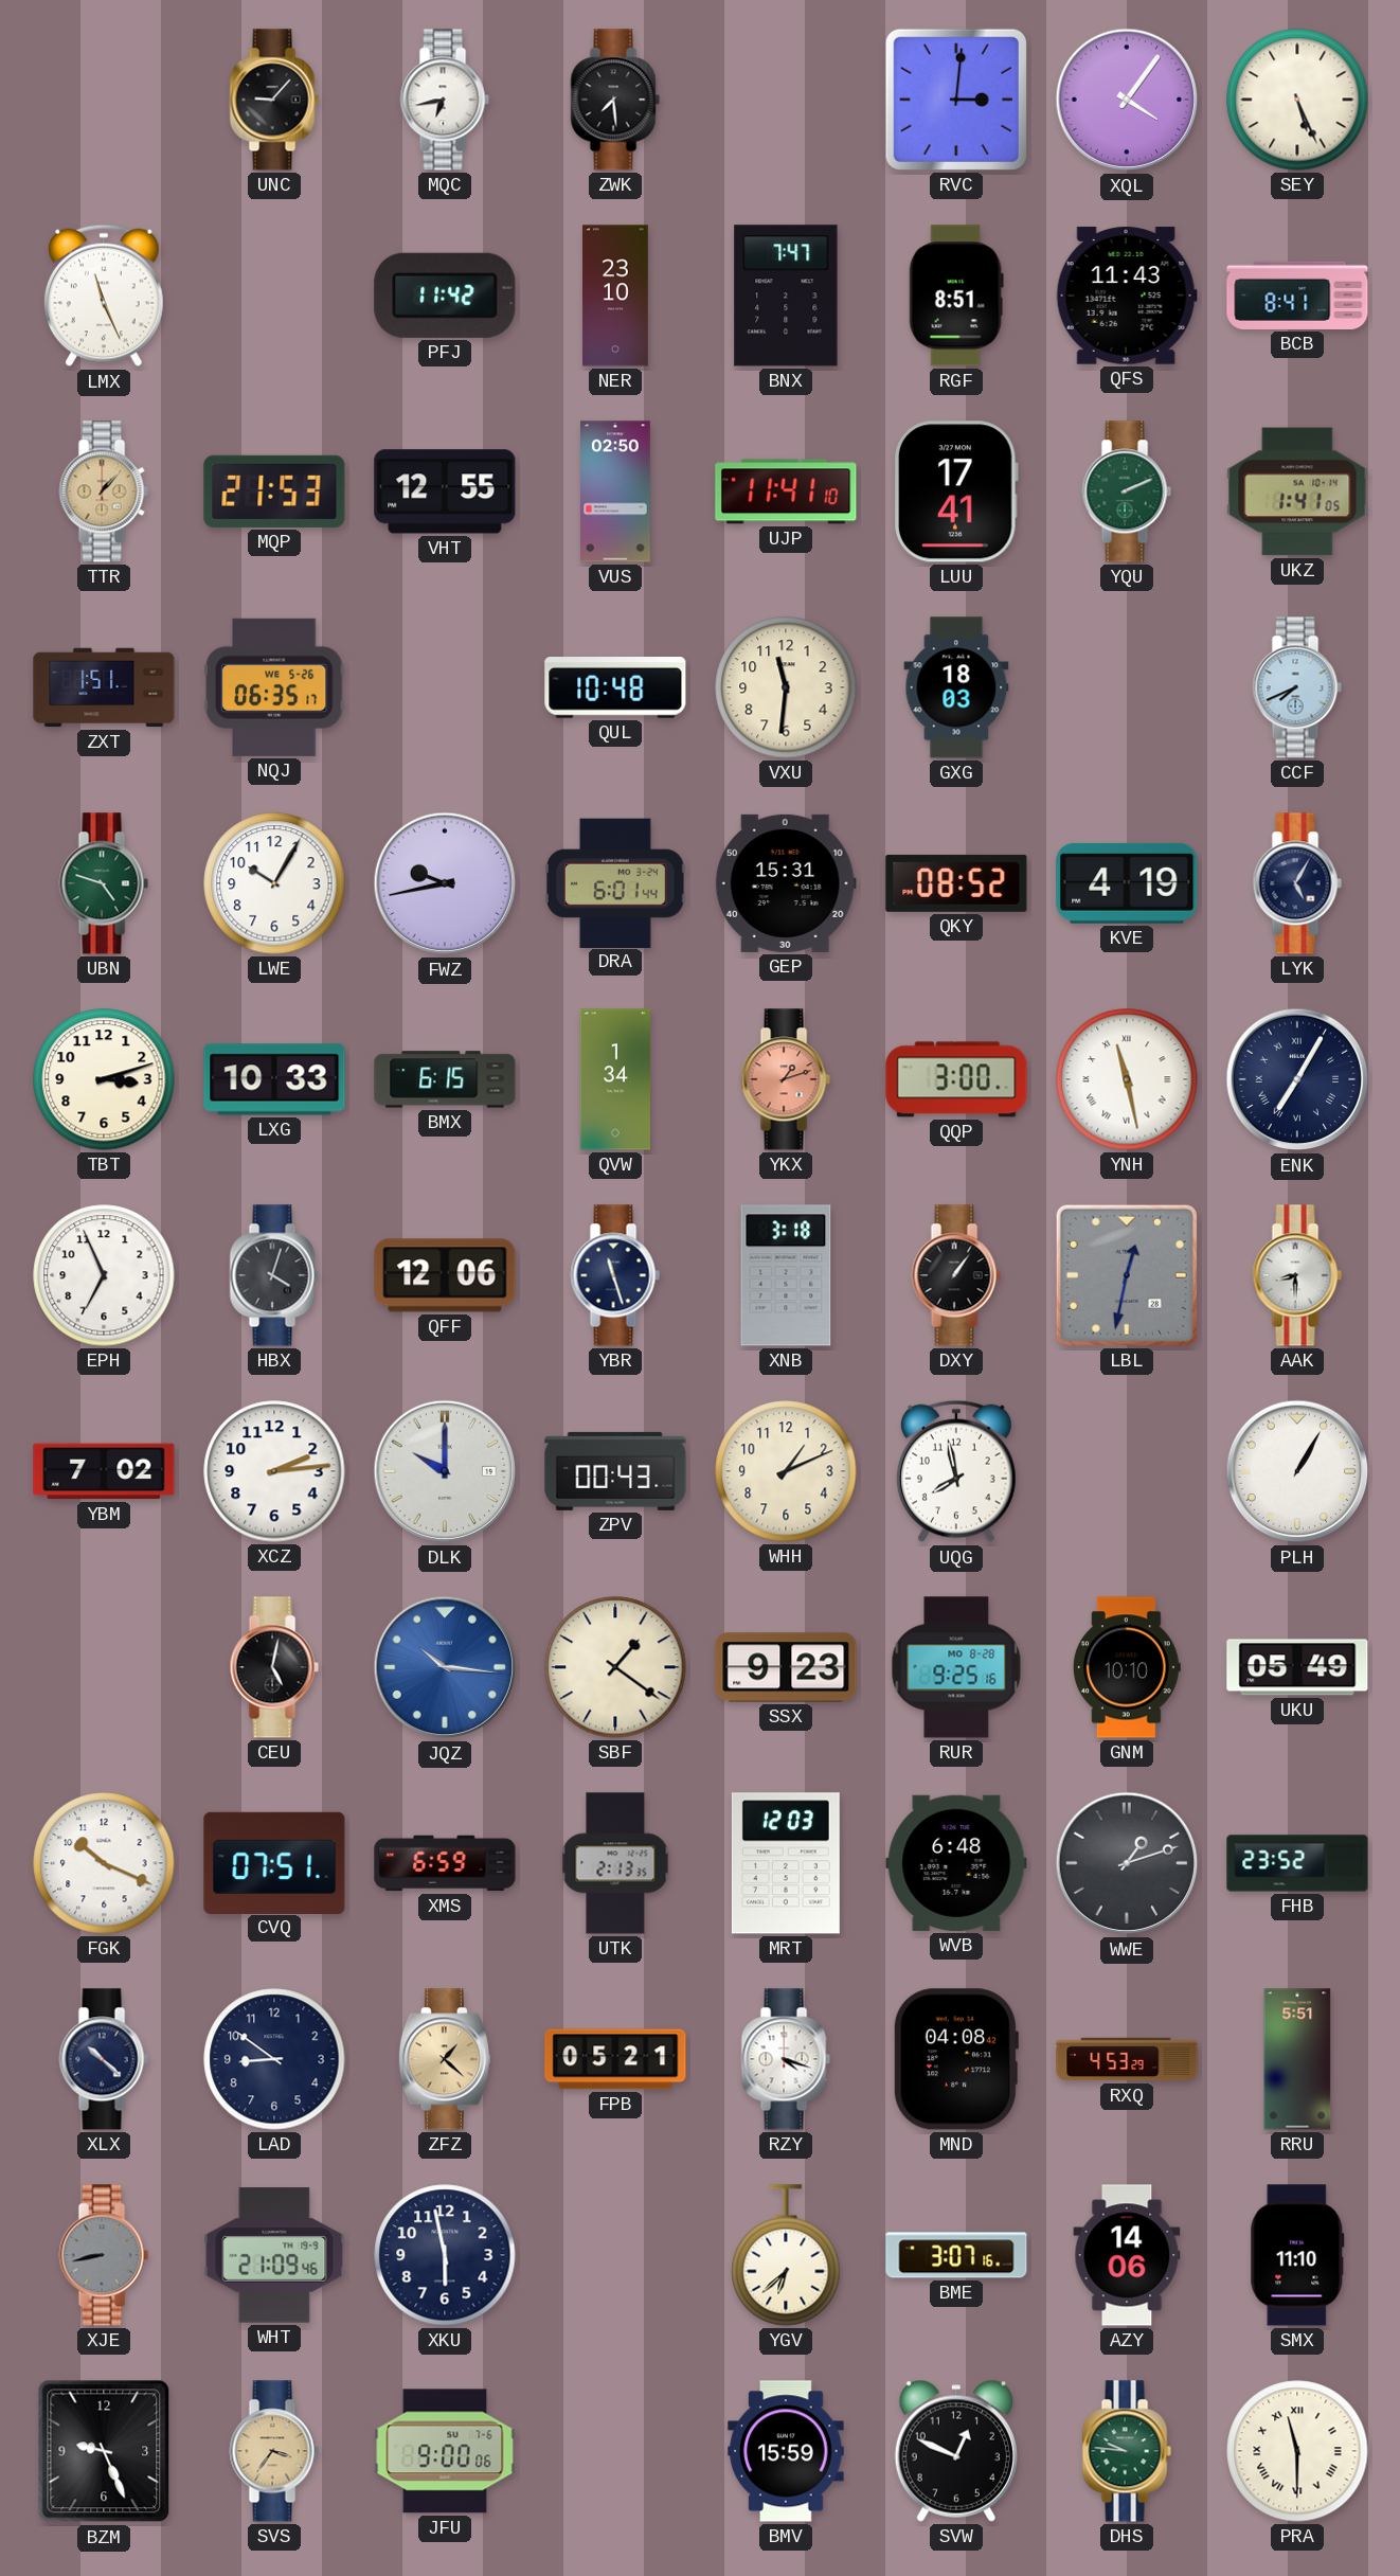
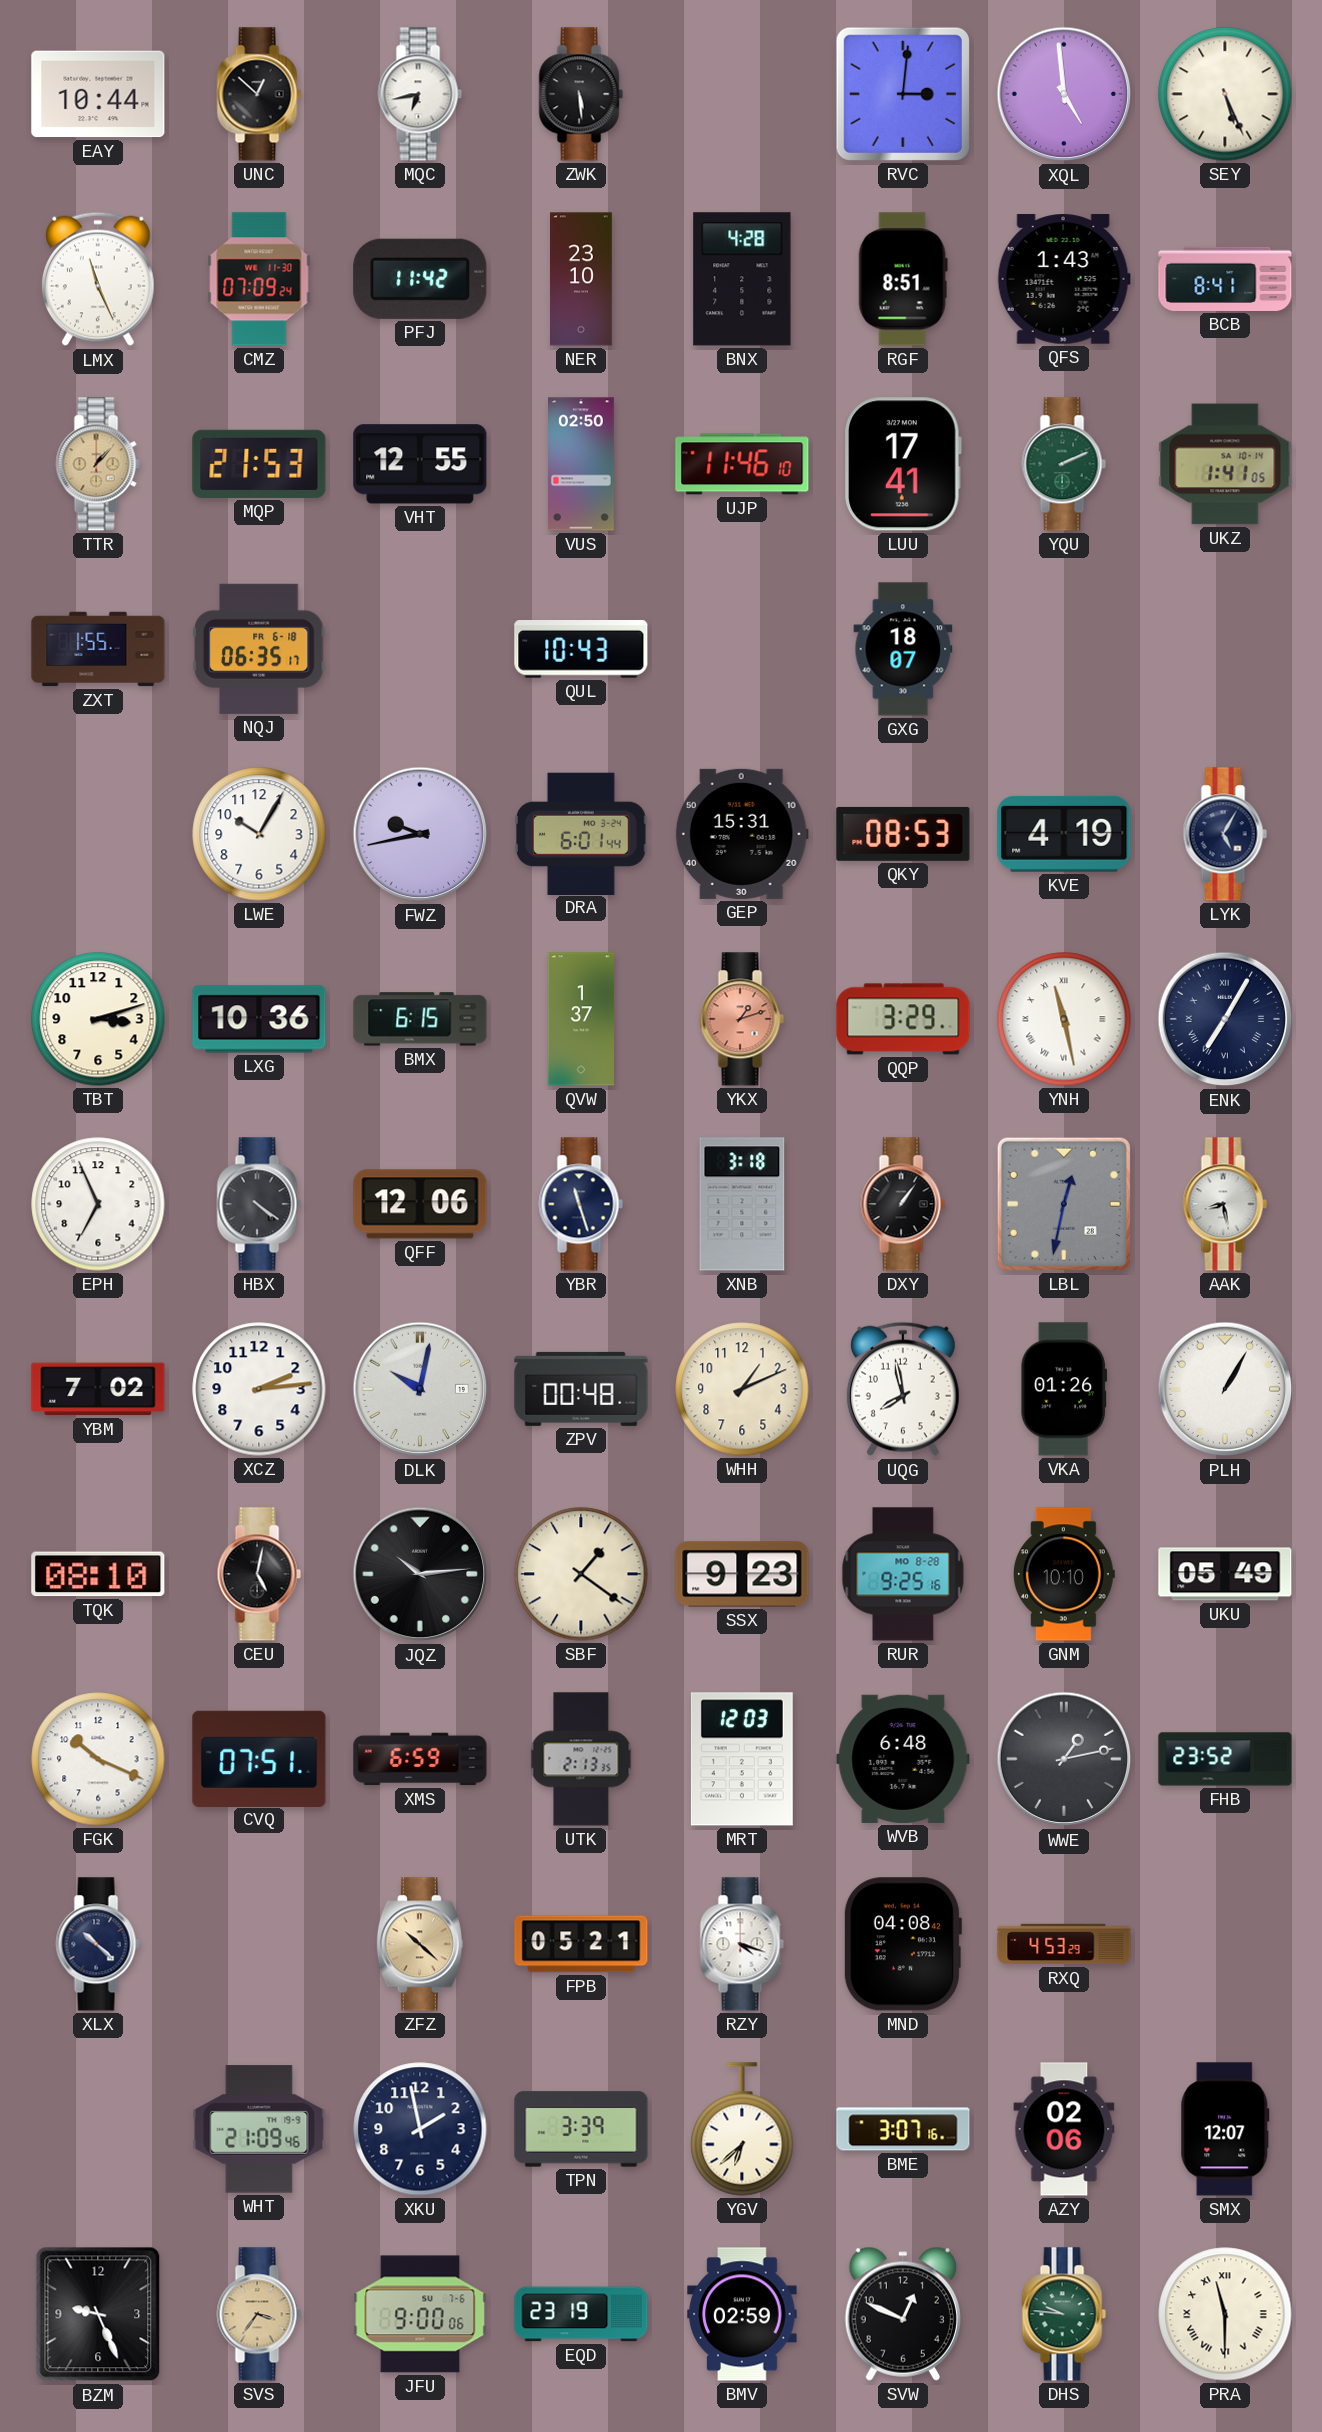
EAY: none -> 10:44 (98, 94)
UNC: 9:07 -> 12:52 (259, 94)
ZWK: 7:29 -> 5:29 (581, 94)
XQL: 4:06 -> 4:59 (1064, 94)
CMZ: none -> 07:09 (259, 279)
BNX: 7:47 -> 4:28 (742, 279)
QFS: 11:43 -> 1:43 (1064, 279)
UJP: 11:41 -> 11:46 (742, 464)
ZXT: 1:51 -> 1:55 (98, 649)
NQJ date: WE 5-26 -> FR 6-18 (259, 649)
QUL: 10:48 -> 10:43 (581, 650)
VXU: 11:31 -> none (786, 687)
GXG: 18:03 -> 18:07 (903, 649)
CCF: 7:41 -> none (1297, 687)
UBN: 4:48 -> none (104, 883)
QKY: 08:52 -> 08:53 (903, 834)
LXG: 10:33 -> 10:36 (259, 1019)
QVW: 1:34 -> 1:37 (580, 1019)
QQP: 3:00 -> 3:29 (903, 1019)
HBX: 4:03 -> 4:21 (259, 1204)
AAK: 8:30 -> 8:28 (1225, 1204)
DLK: 10:00 -> 10:02 (420, 1389)
ZPV: 00:43 -> 00:48 (581, 1389)
VKA: none -> 01:26 (1064, 1389)
TQK: none -> 08:10 (98, 1574)
JQZ: 10:16 -> 10:14 (420, 1574)
JQZ dial: blue -> black (420, 1574)
WWE: 1:12 -> 1:13 (1064, 1759)
LAD: 8:51 -> none (274, 2059)
ZFZ: 1:22 -> 10:22 (420, 1944)
RRU: 5:51 -> none (1297, 2059)
XJE: 8:43 -> none (104, 2255)
XKU: 5:58 -> 1:58 (420, 2129)
TPN: none -> 3:39 (581, 2129)
AZY: 14:06 -> 02:06 (1064, 2129)
SMX: 11:10 -> 12:07 (1225, 2129)
EQD: none -> 23:19 (581, 2314)
BMV: 15:59 -> 02:59 (742, 2314)
